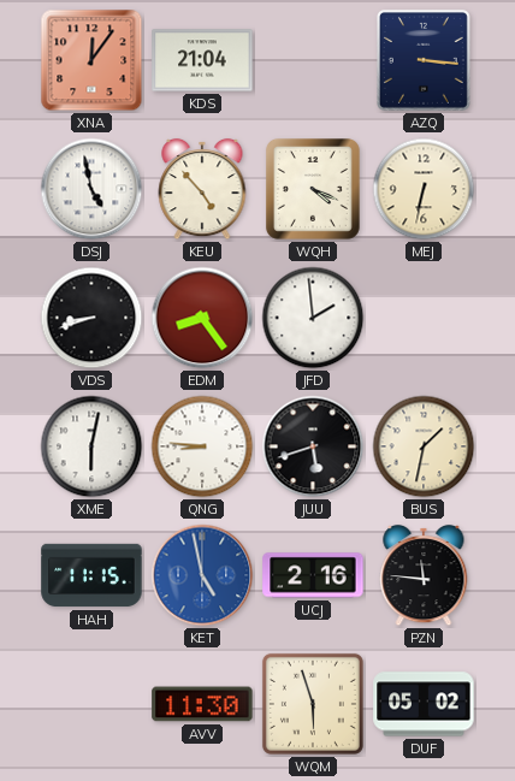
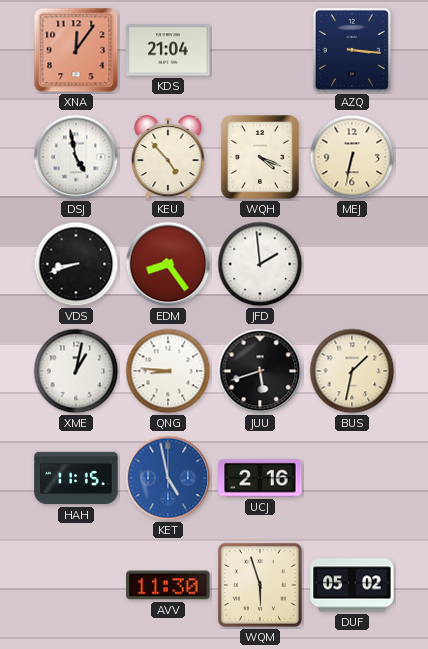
XME: 6:02 -> 1:02 (76, 371)
PZN: 11:46 -> none (424, 575)
